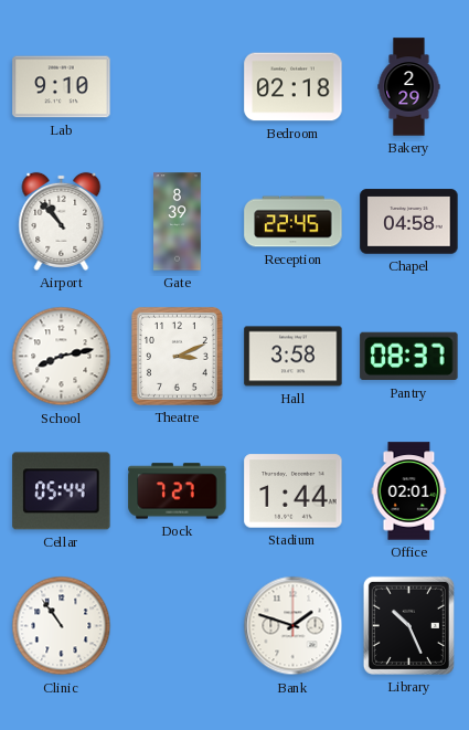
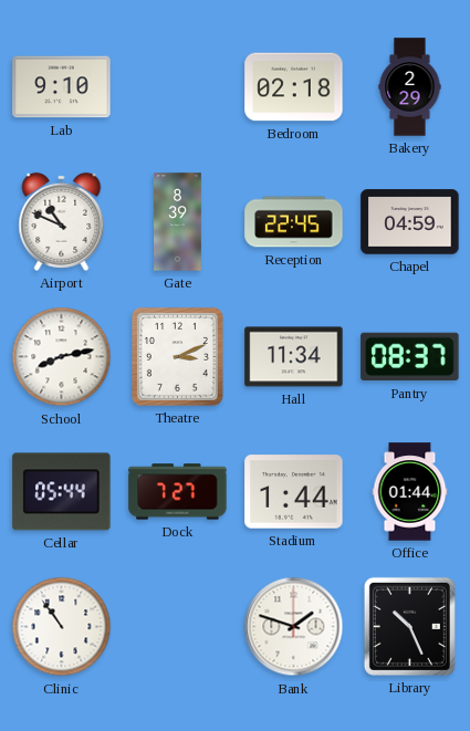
Airport: 10:53 -> 10:49 (62, 221)
Chapel: 04:58 -> 04:59 (410, 222)
Hall: 3:58 -> 11:34 (294, 357)
Office: 02:01 -> 01:44 (410, 492)
